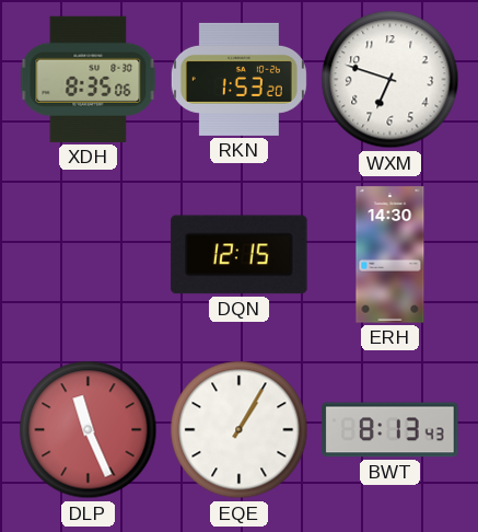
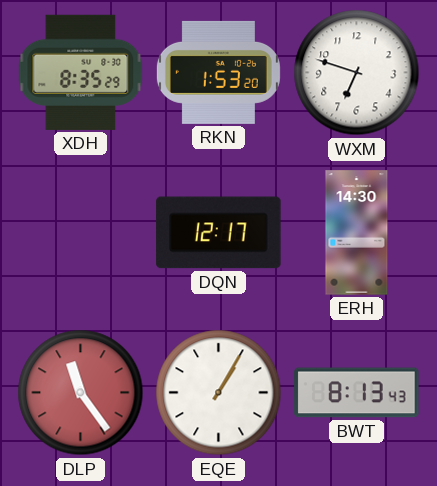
XDH: 8:35:06 -> 8:35:29 (81, 72)
DQN: 12:15 -> 12:17 (219, 233)
DLP: 11:26 -> 11:24 (81, 393)
